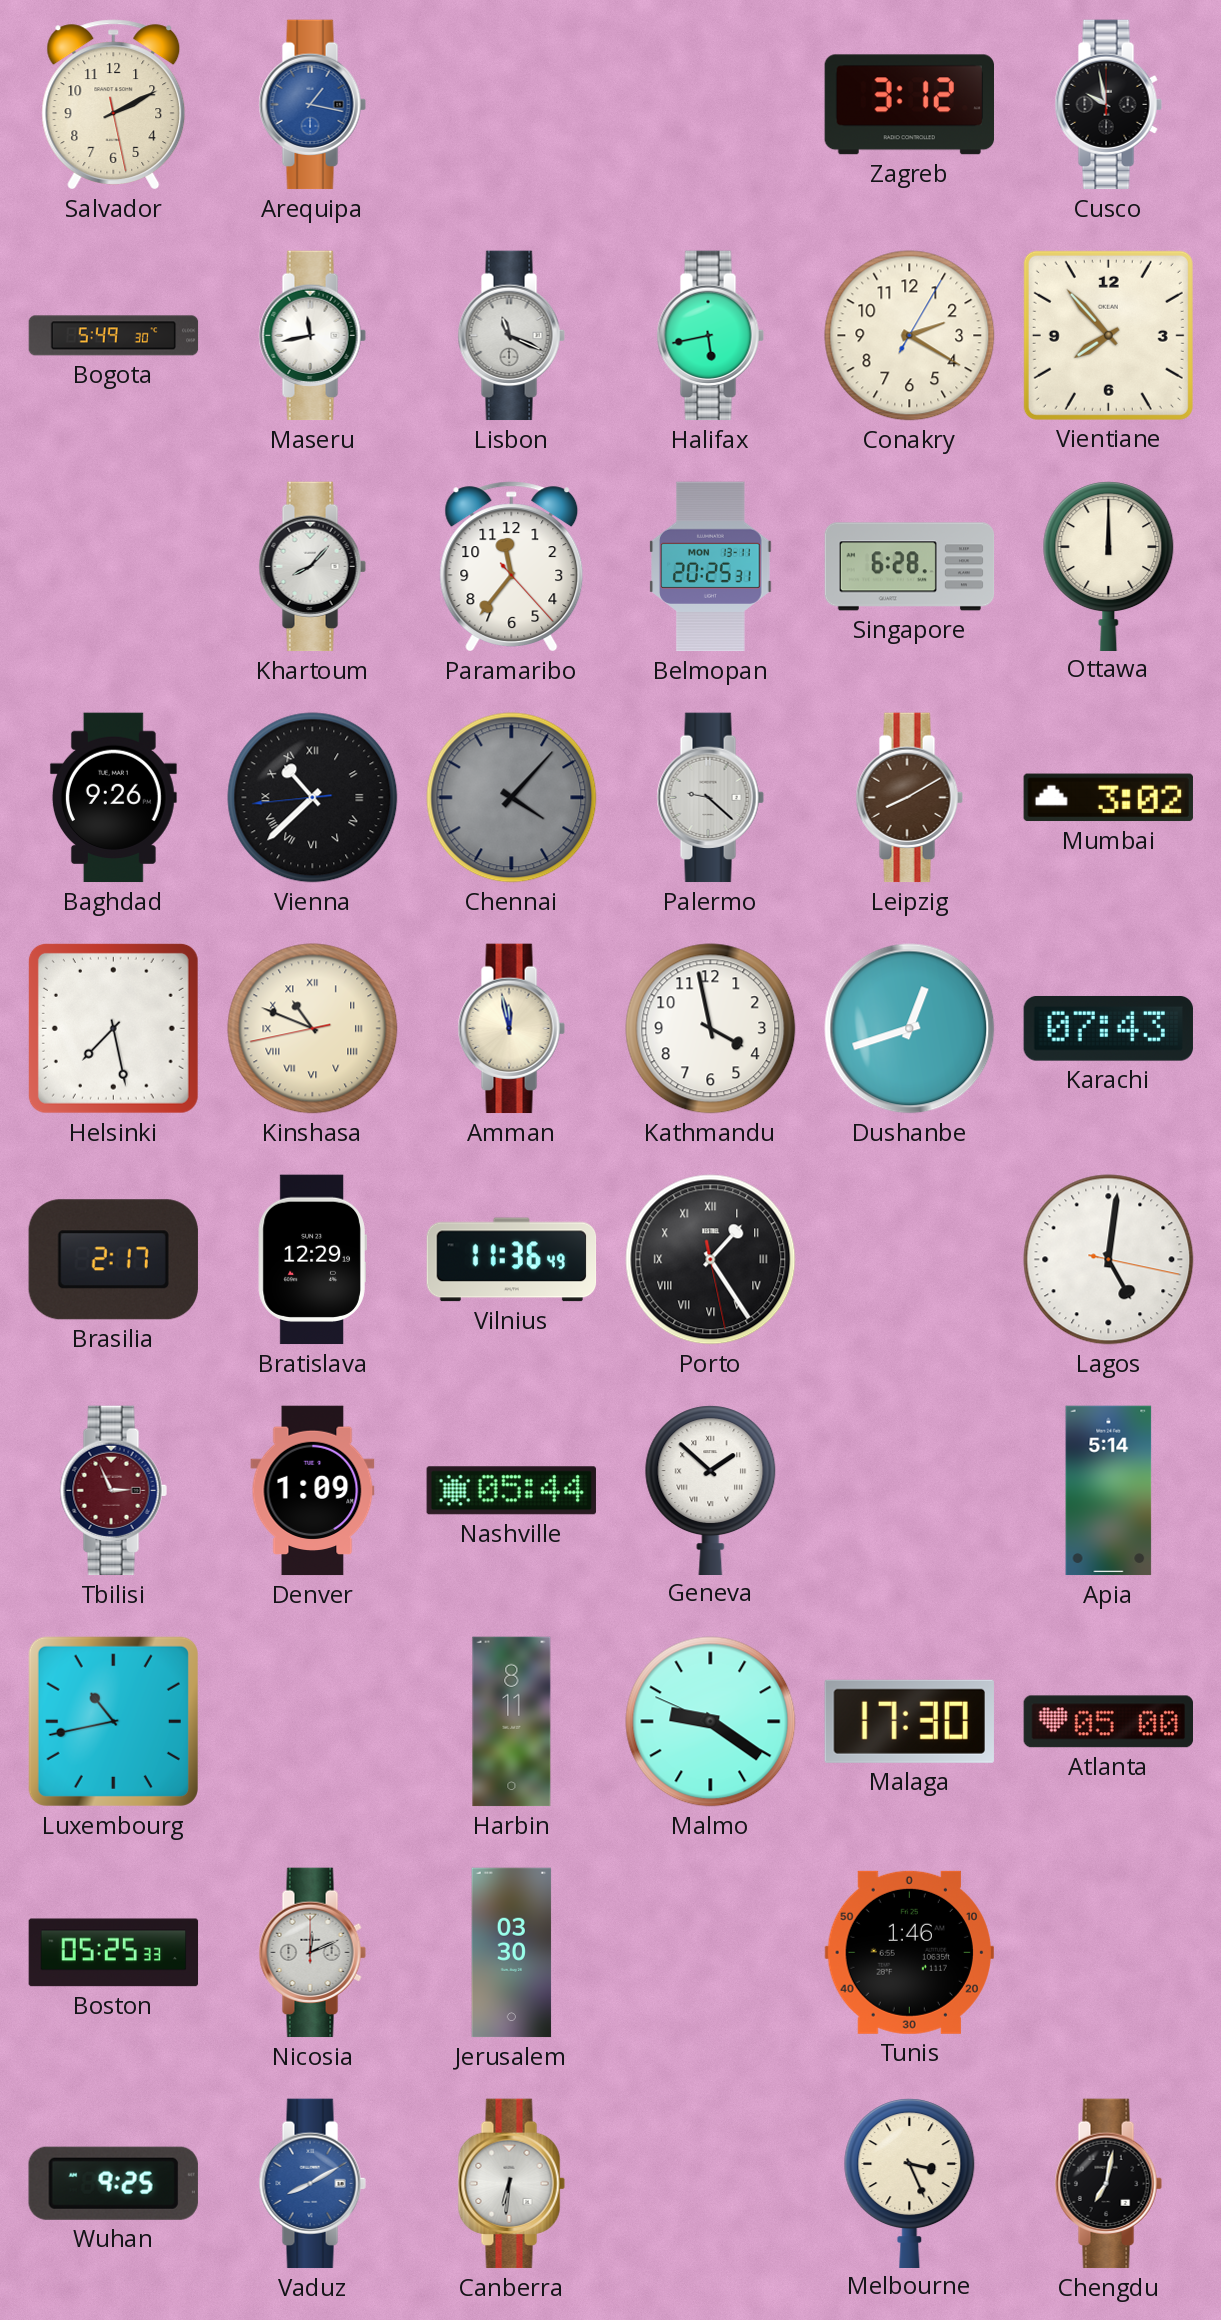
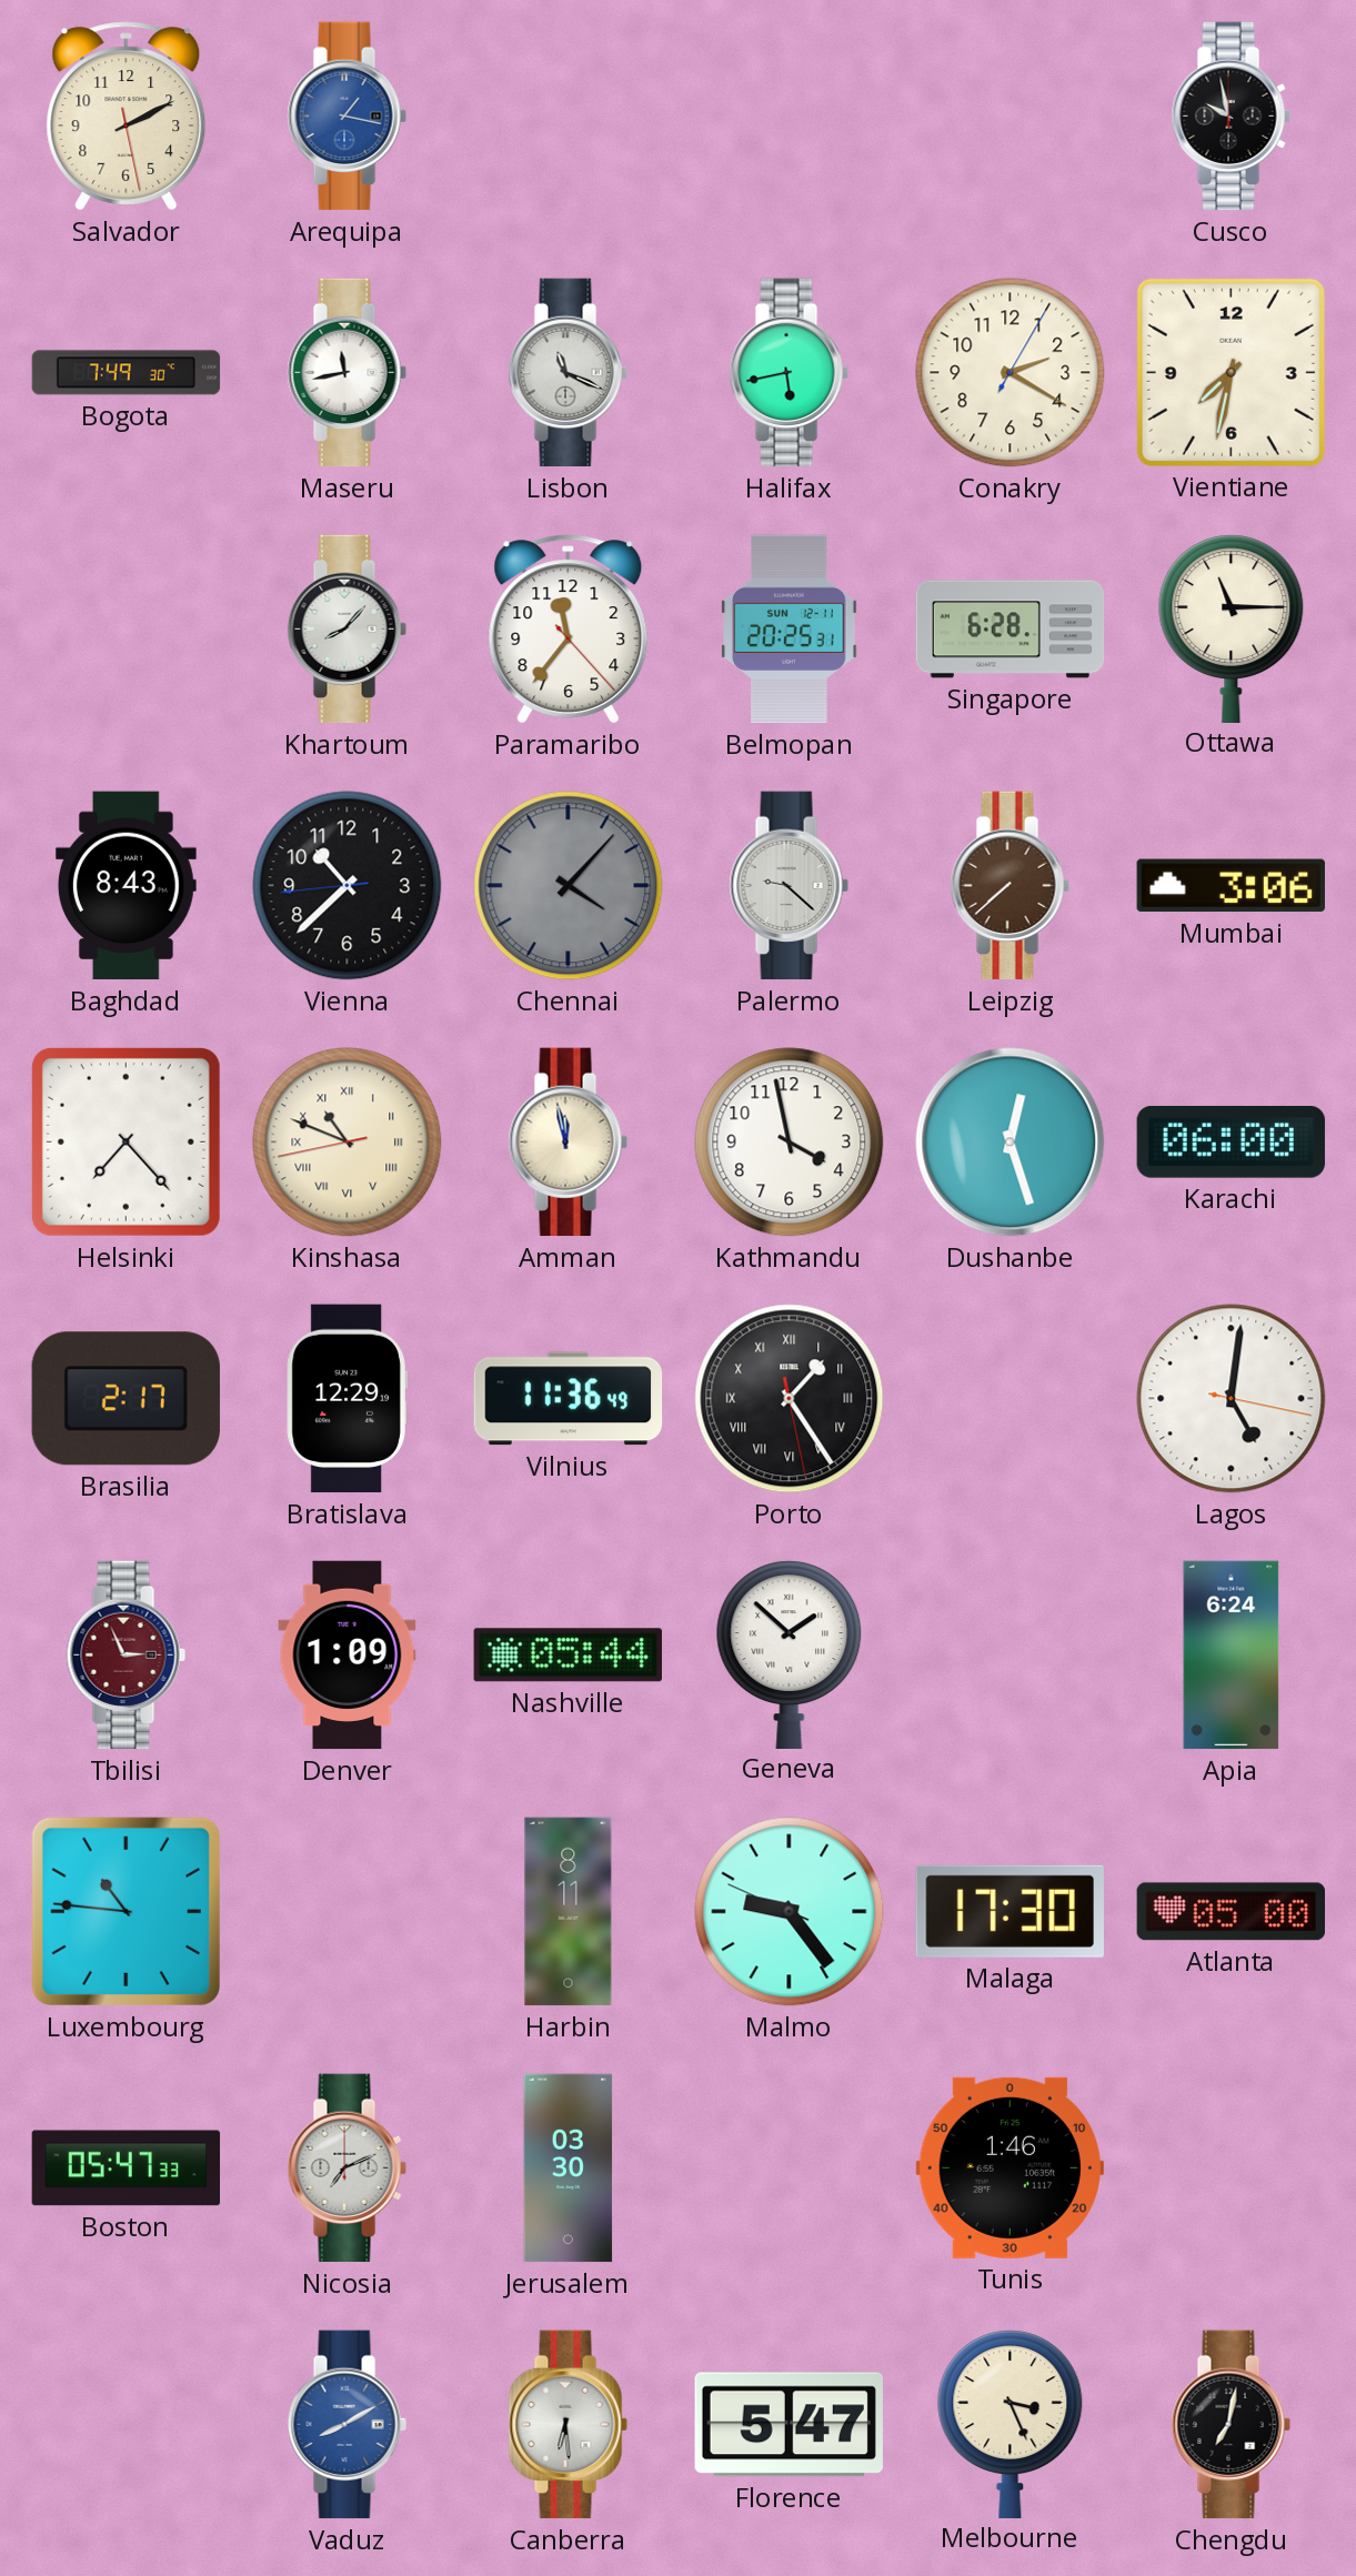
Zagreb: 3:12 -> none (909, 105)
Bogota: 5:49 -> 7:49 (127, 373)
Vientiane: 7:53 -> 7:32 (1231, 372)
Belmopan date: MON 13-11 -> SUN 12-11 (790, 630)
Ottawa: 12:00 -> 11:15 (1232, 628)
Baghdad: 9:26 -> 8:43 (125, 886)
Vienna numerals: Roman -> Arabic (348, 886)
Leipzig: 8:10 -> 7:38 (1010, 886)
Mumbai: 3:02 -> 3:06 (1231, 886)
Helsinki: 7:28 -> 7:23 (125, 1141)
Dushanbe: 12:42 -> 12:27 (1011, 1143)
Karachi: 07:43 -> 06:00 (1231, 1143)
Apia: 5:14 -> 6:24 (1232, 1656)
Luxembourg: 10:43 -> 10:46 (125, 1911)
Malmo: 9:20 -> 9:23 (790, 1912)
Boston: 05:25 -> 05:47 (127, 2169)
Nicosia: 12:11 -> 7:11 (346, 2169)
Wuhan: 9:25 -> none (113, 2183)
Canberra: 6:31 -> 6:29 (567, 2425)
Florence: none -> 5:47 (789, 2425)
